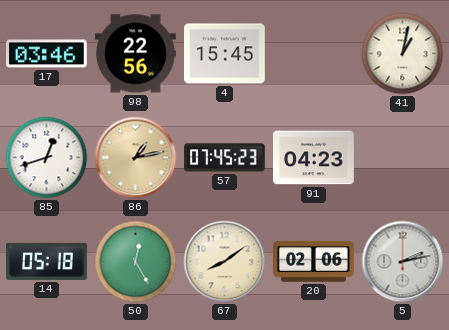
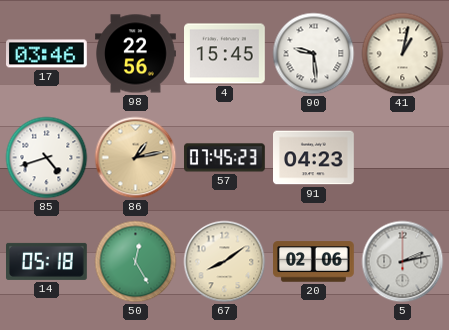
90: none -> 9:29 (314, 54)
85: 12:42 -> 4:42 (47, 158)
